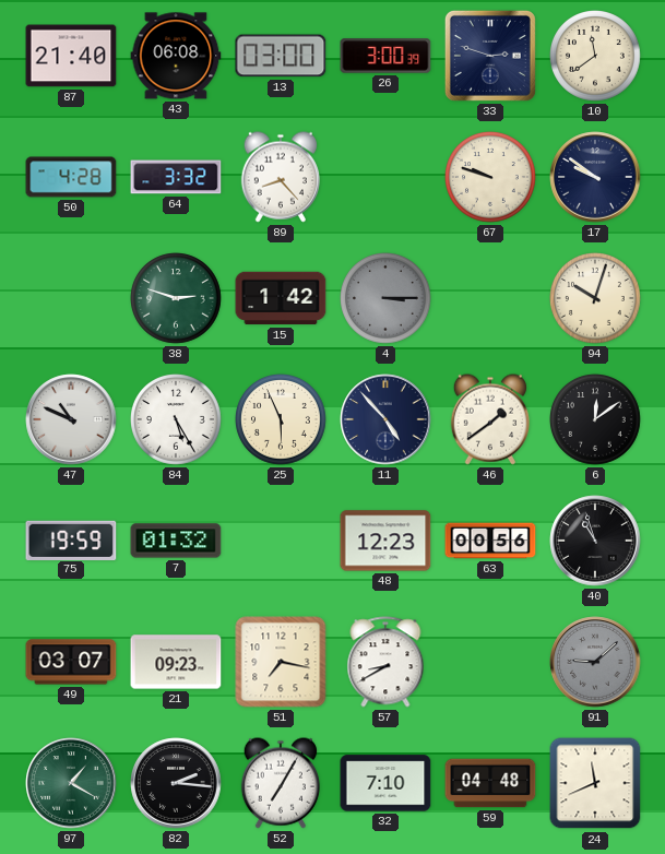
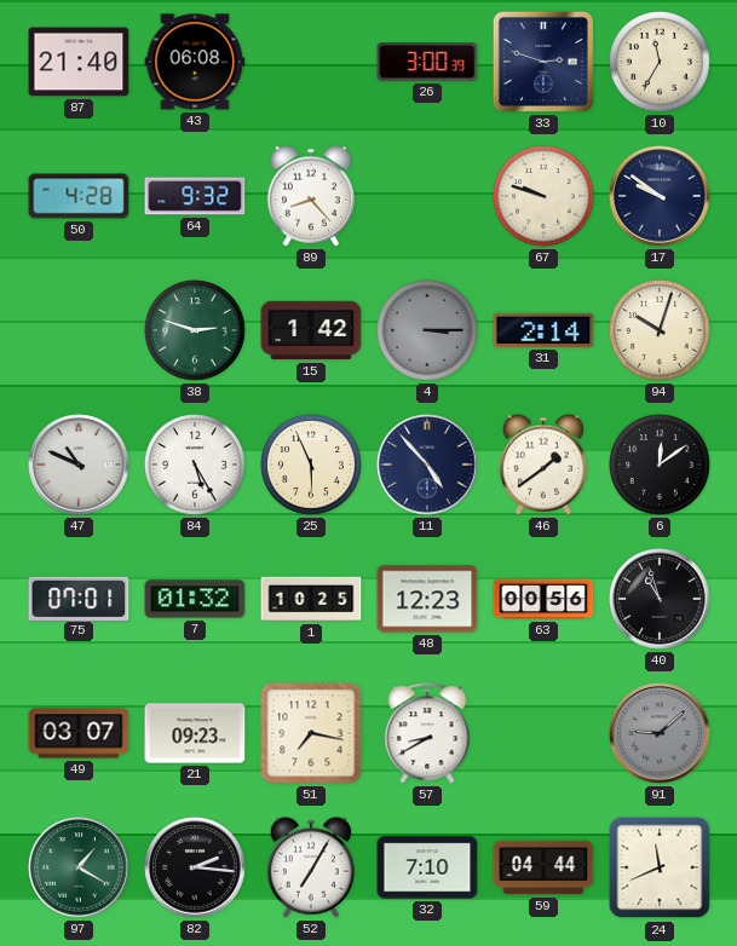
13: 03:00 -> none (281, 56)
10: 11:39 -> 11:35 (661, 63)
64: 3:32 -> 9:32 (195, 196)
31: none -> 2:14 (543, 330)
75: 19:59 -> 07:01 (79, 598)
1: none -> 10:25 (311, 599)
59: 04:48 -> 04:44 (543, 867)
